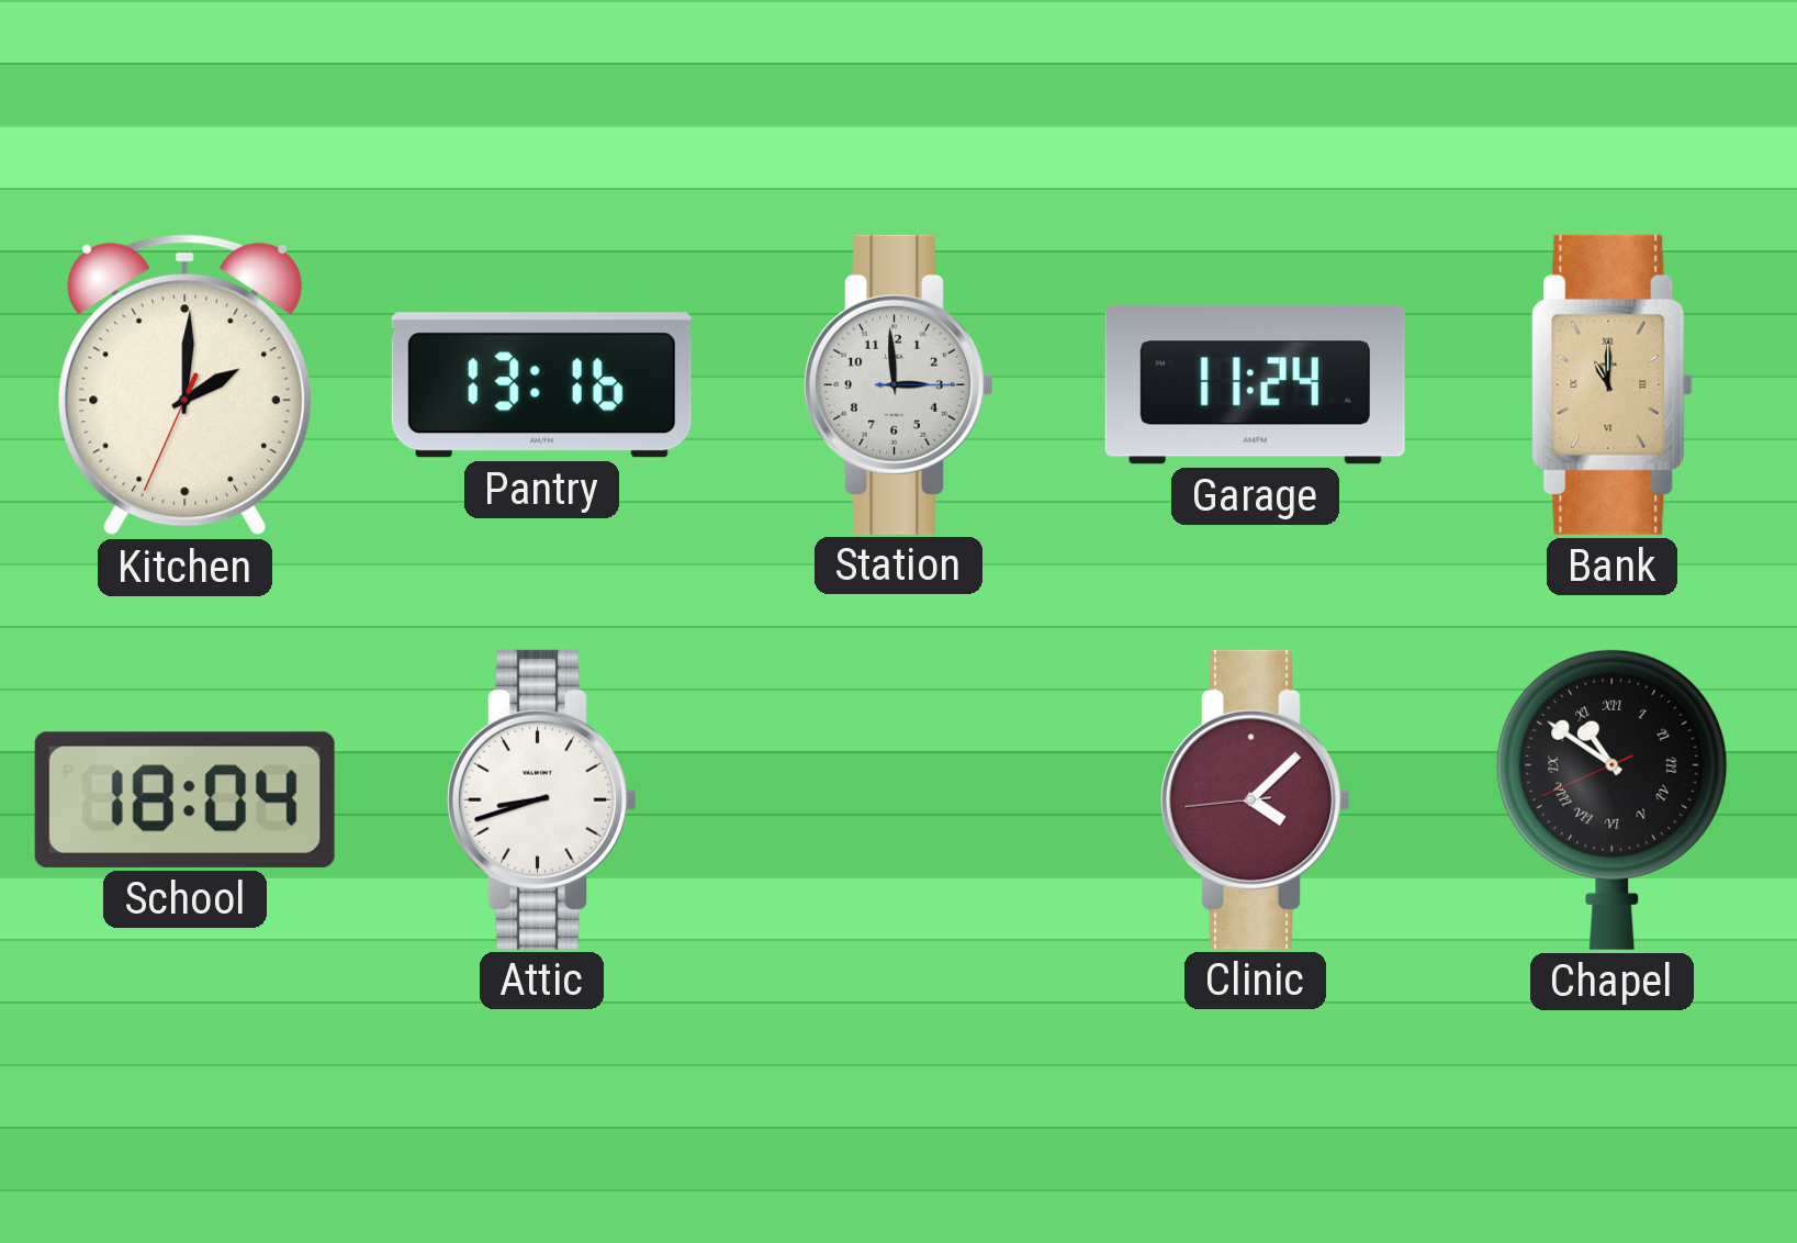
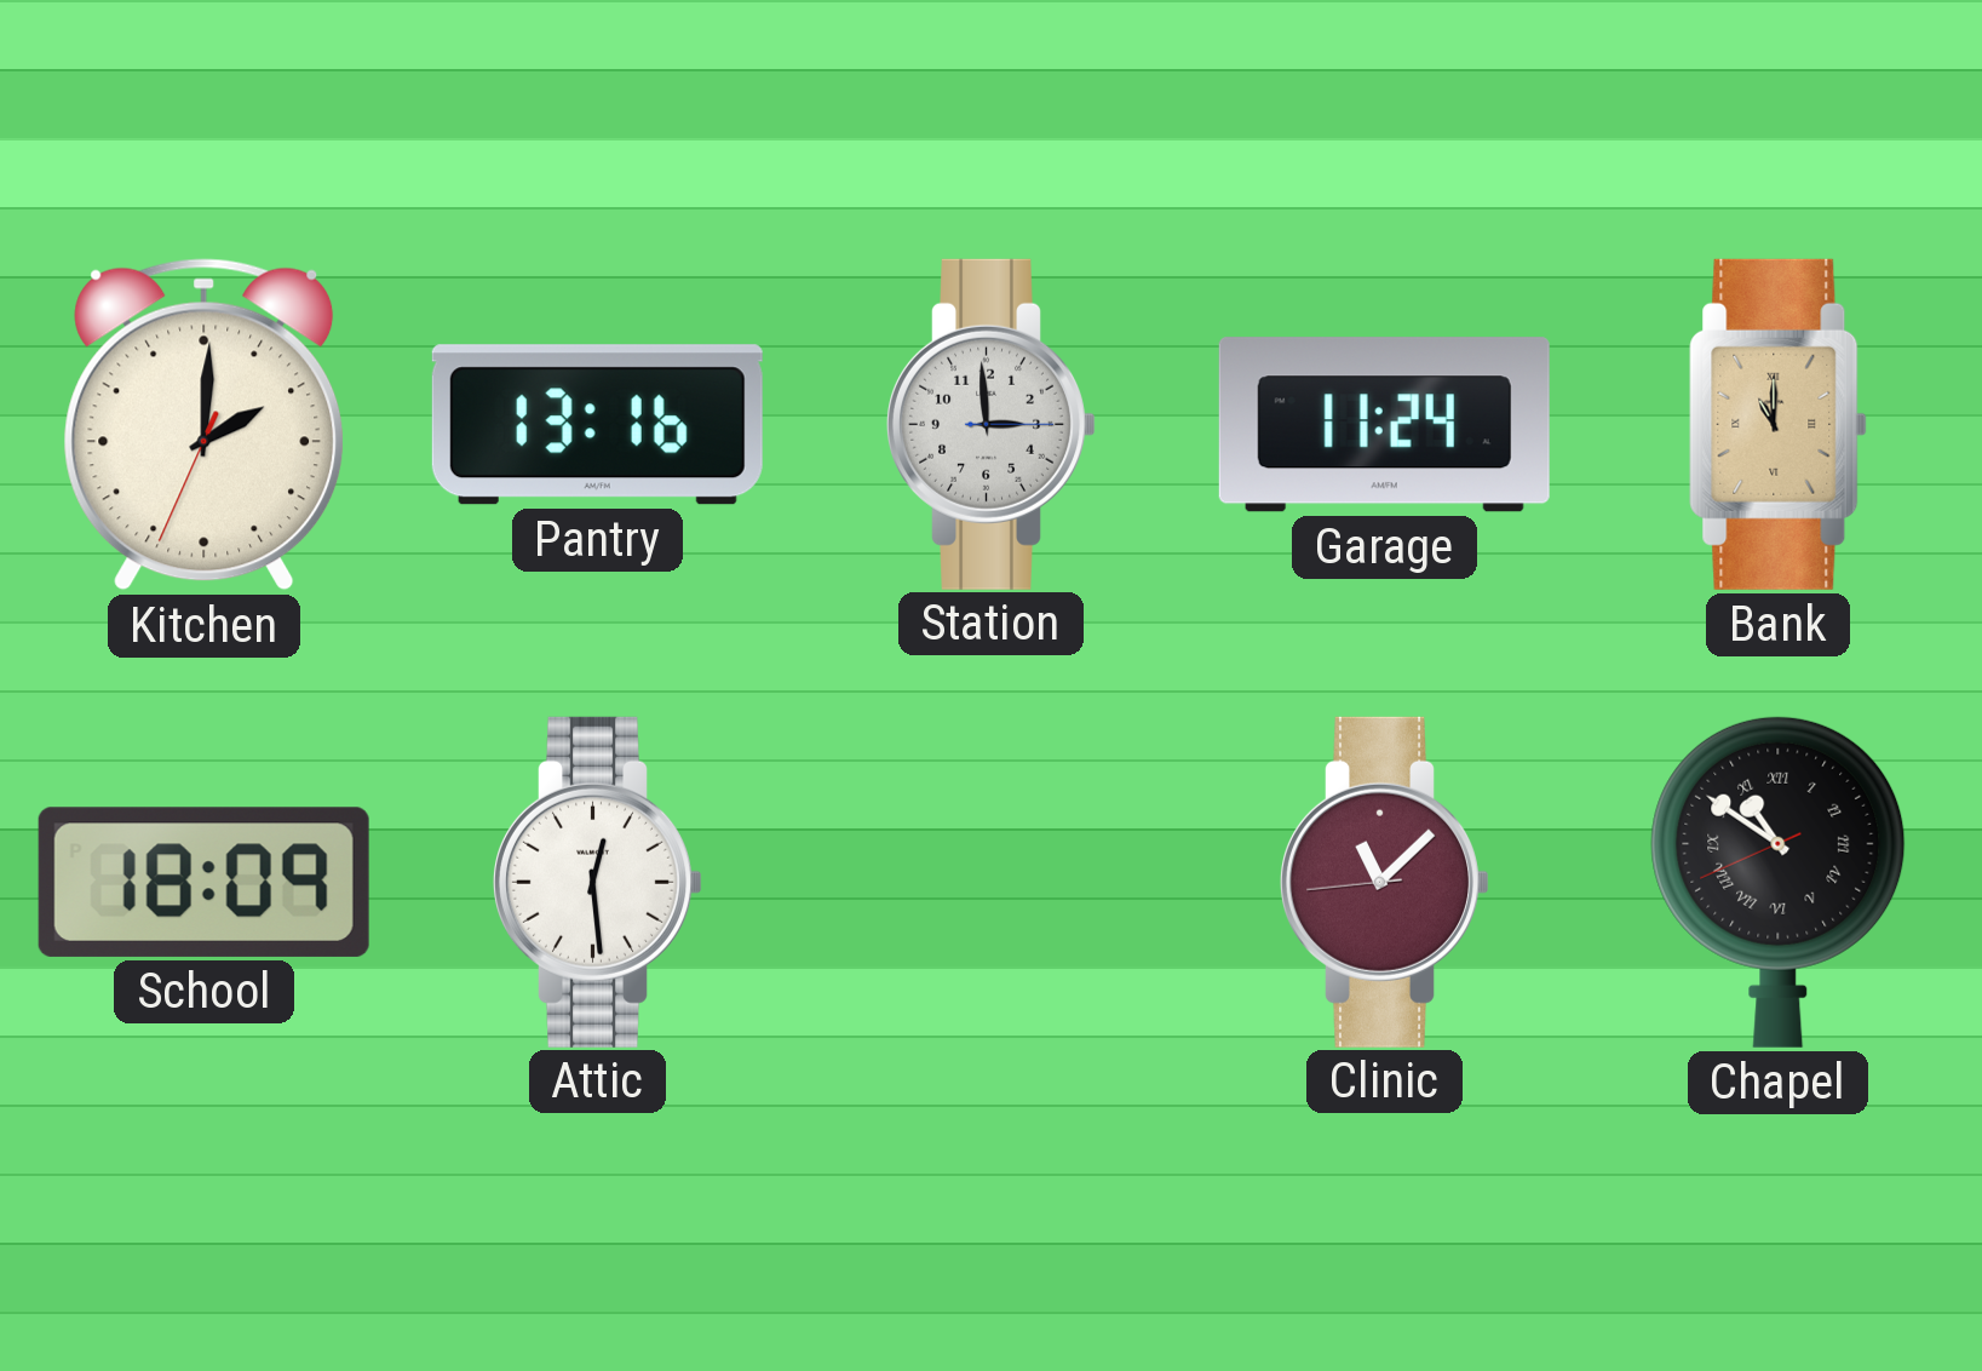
School: 18:04 -> 18:09 (203, 882)
Attic: 8:42 -> 12:29 (598, 882)
Clinic: 4:07 -> 11:07 (1385, 882)
